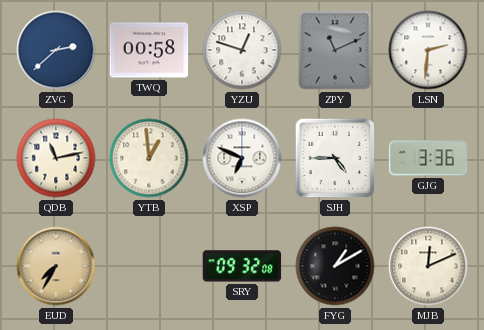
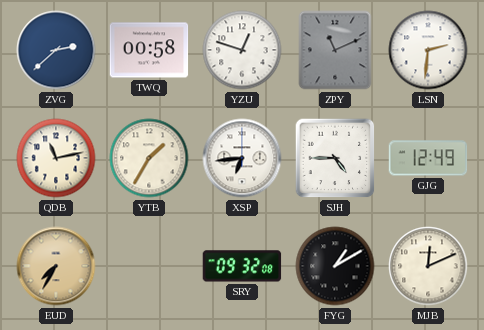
YTB: 12:59 -> 1:35 (149, 158)
XSP: 6:49 -> 6:44 (242, 158)
GJG: 3:36 -> 12:49 (428, 158)
